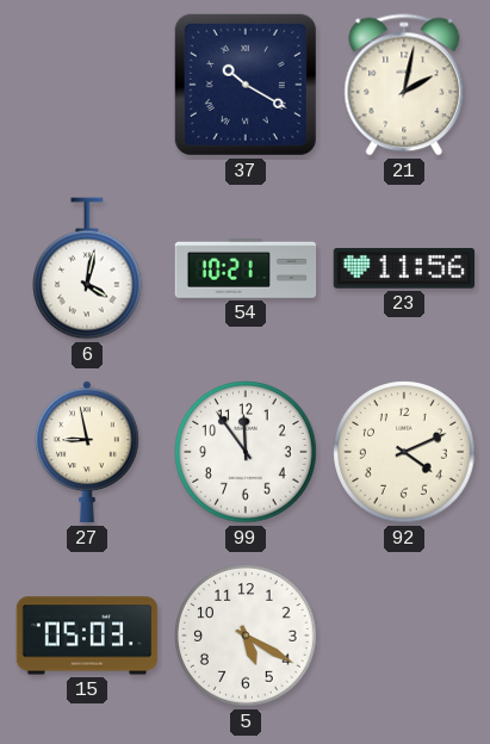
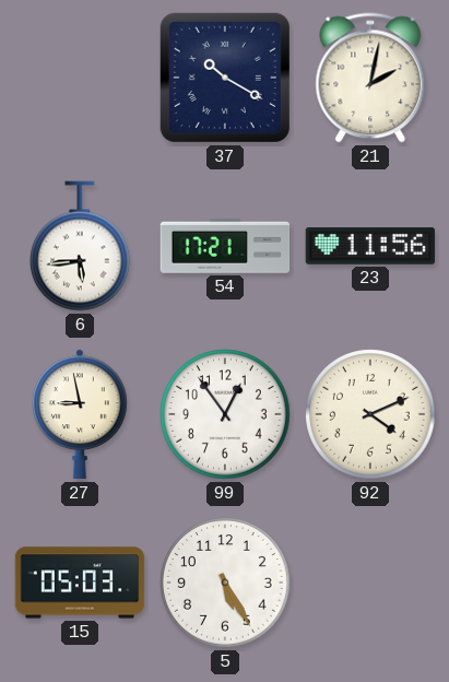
6: 4:02 -> 5:44 (81, 246)
54: 10:21 -> 17:21 (225, 246)
99: 11:54 -> 12:54 (225, 414)
5: 5:20 -> 5:25 (225, 583)
